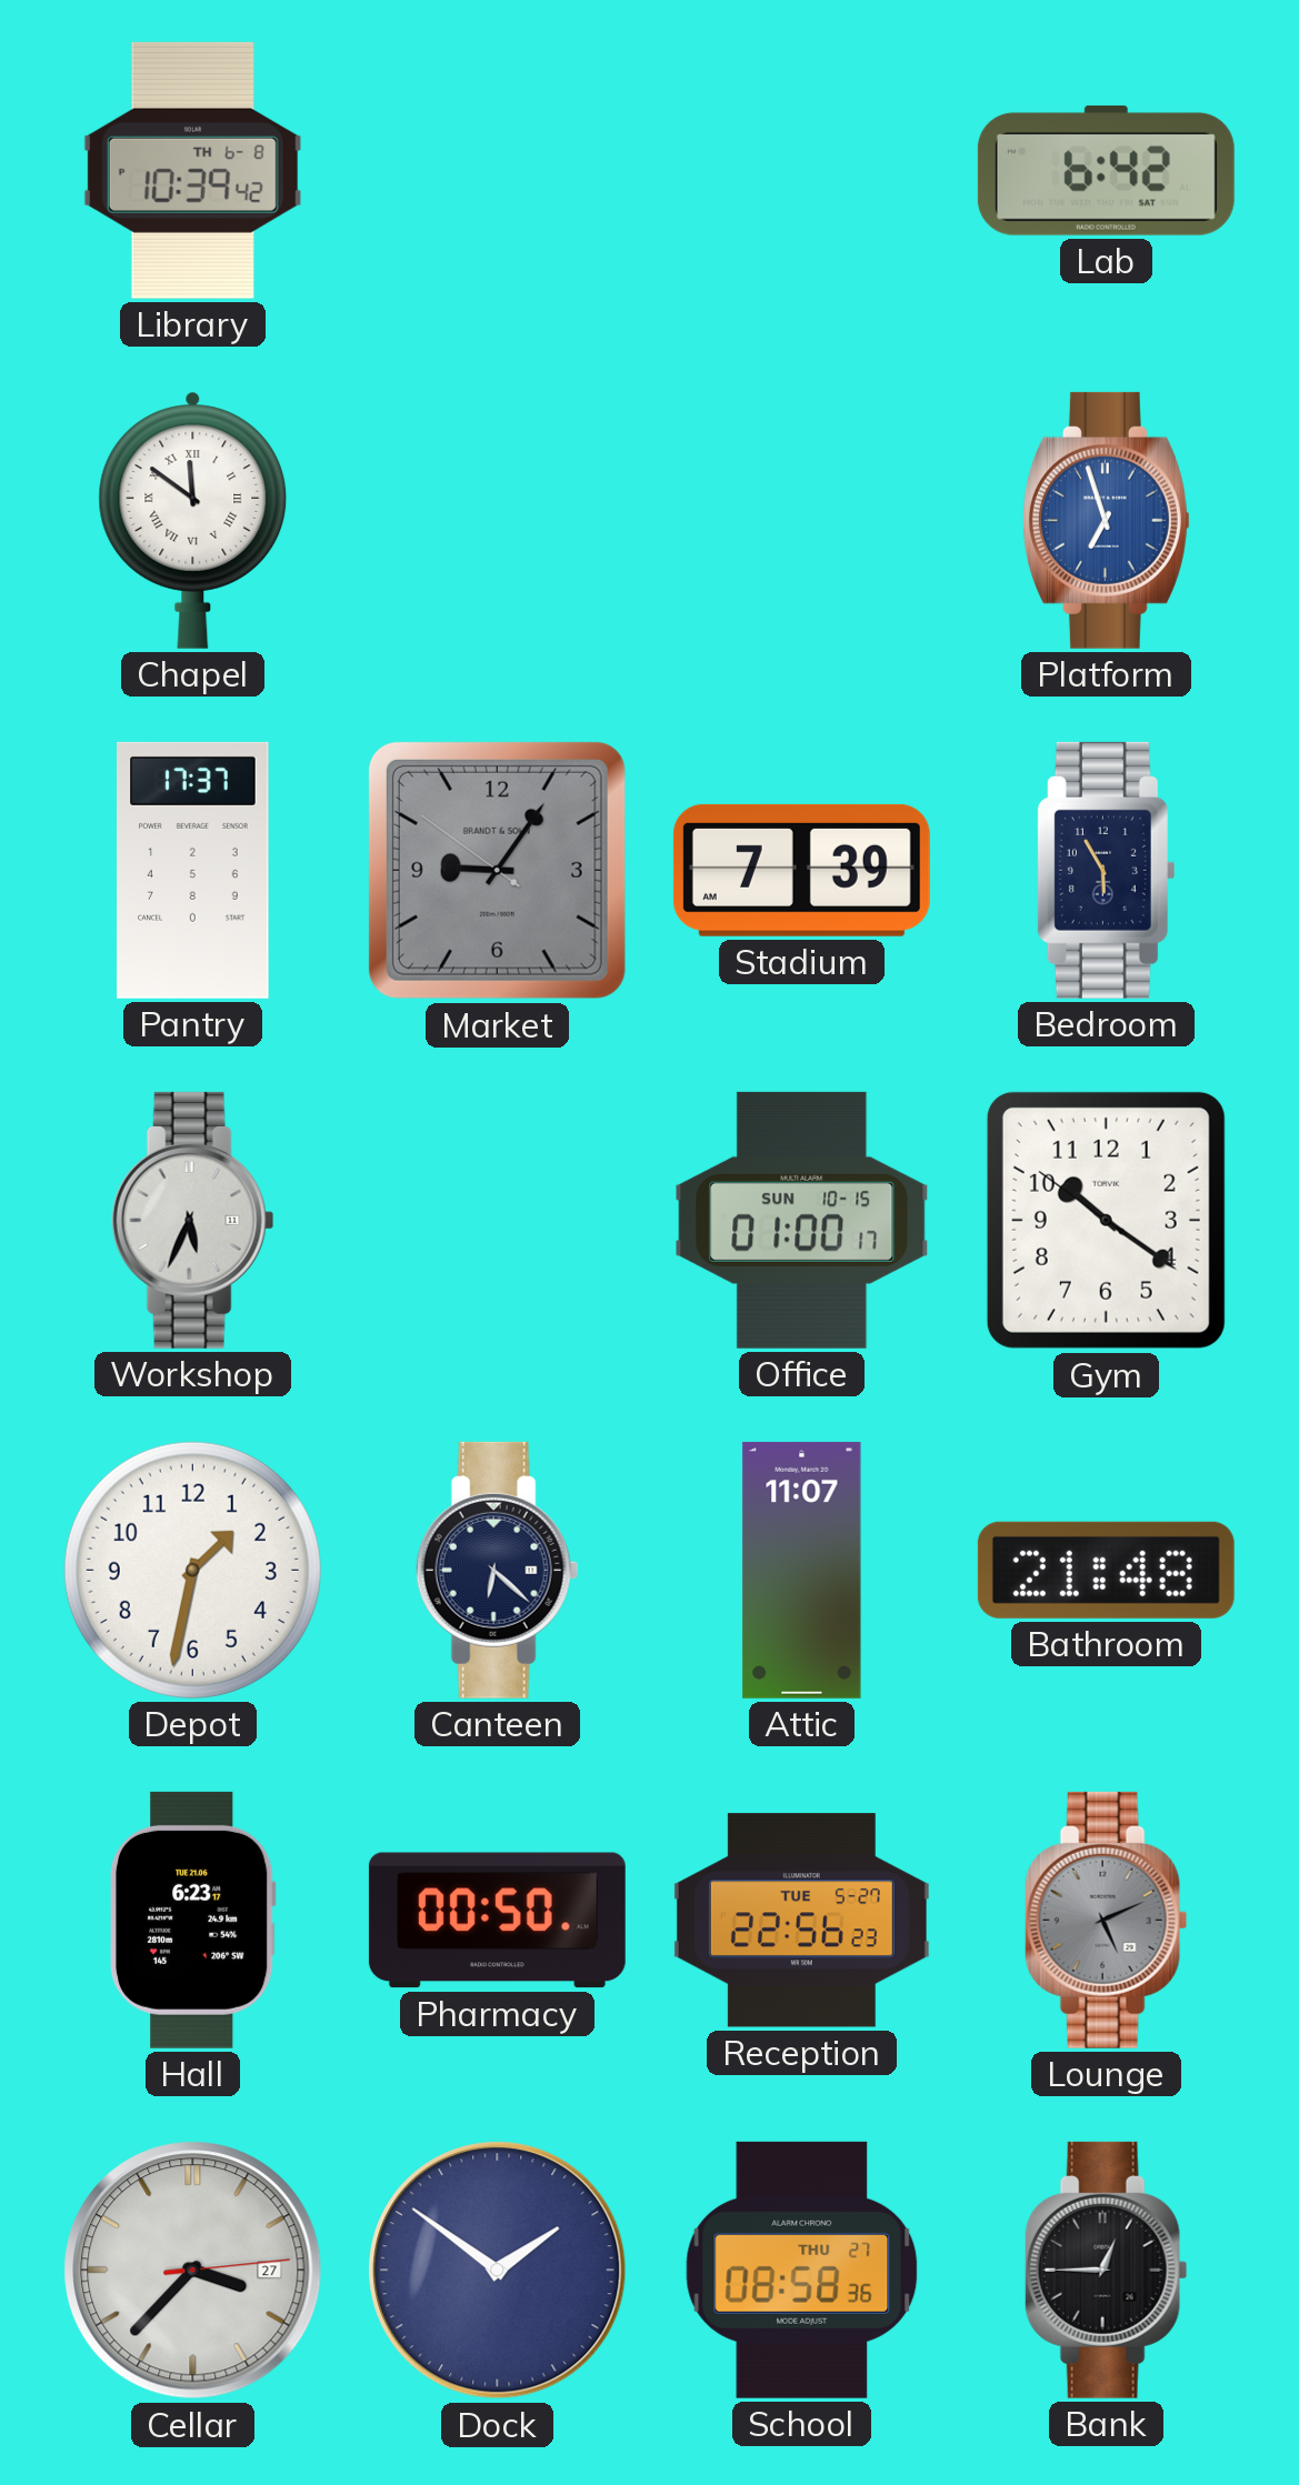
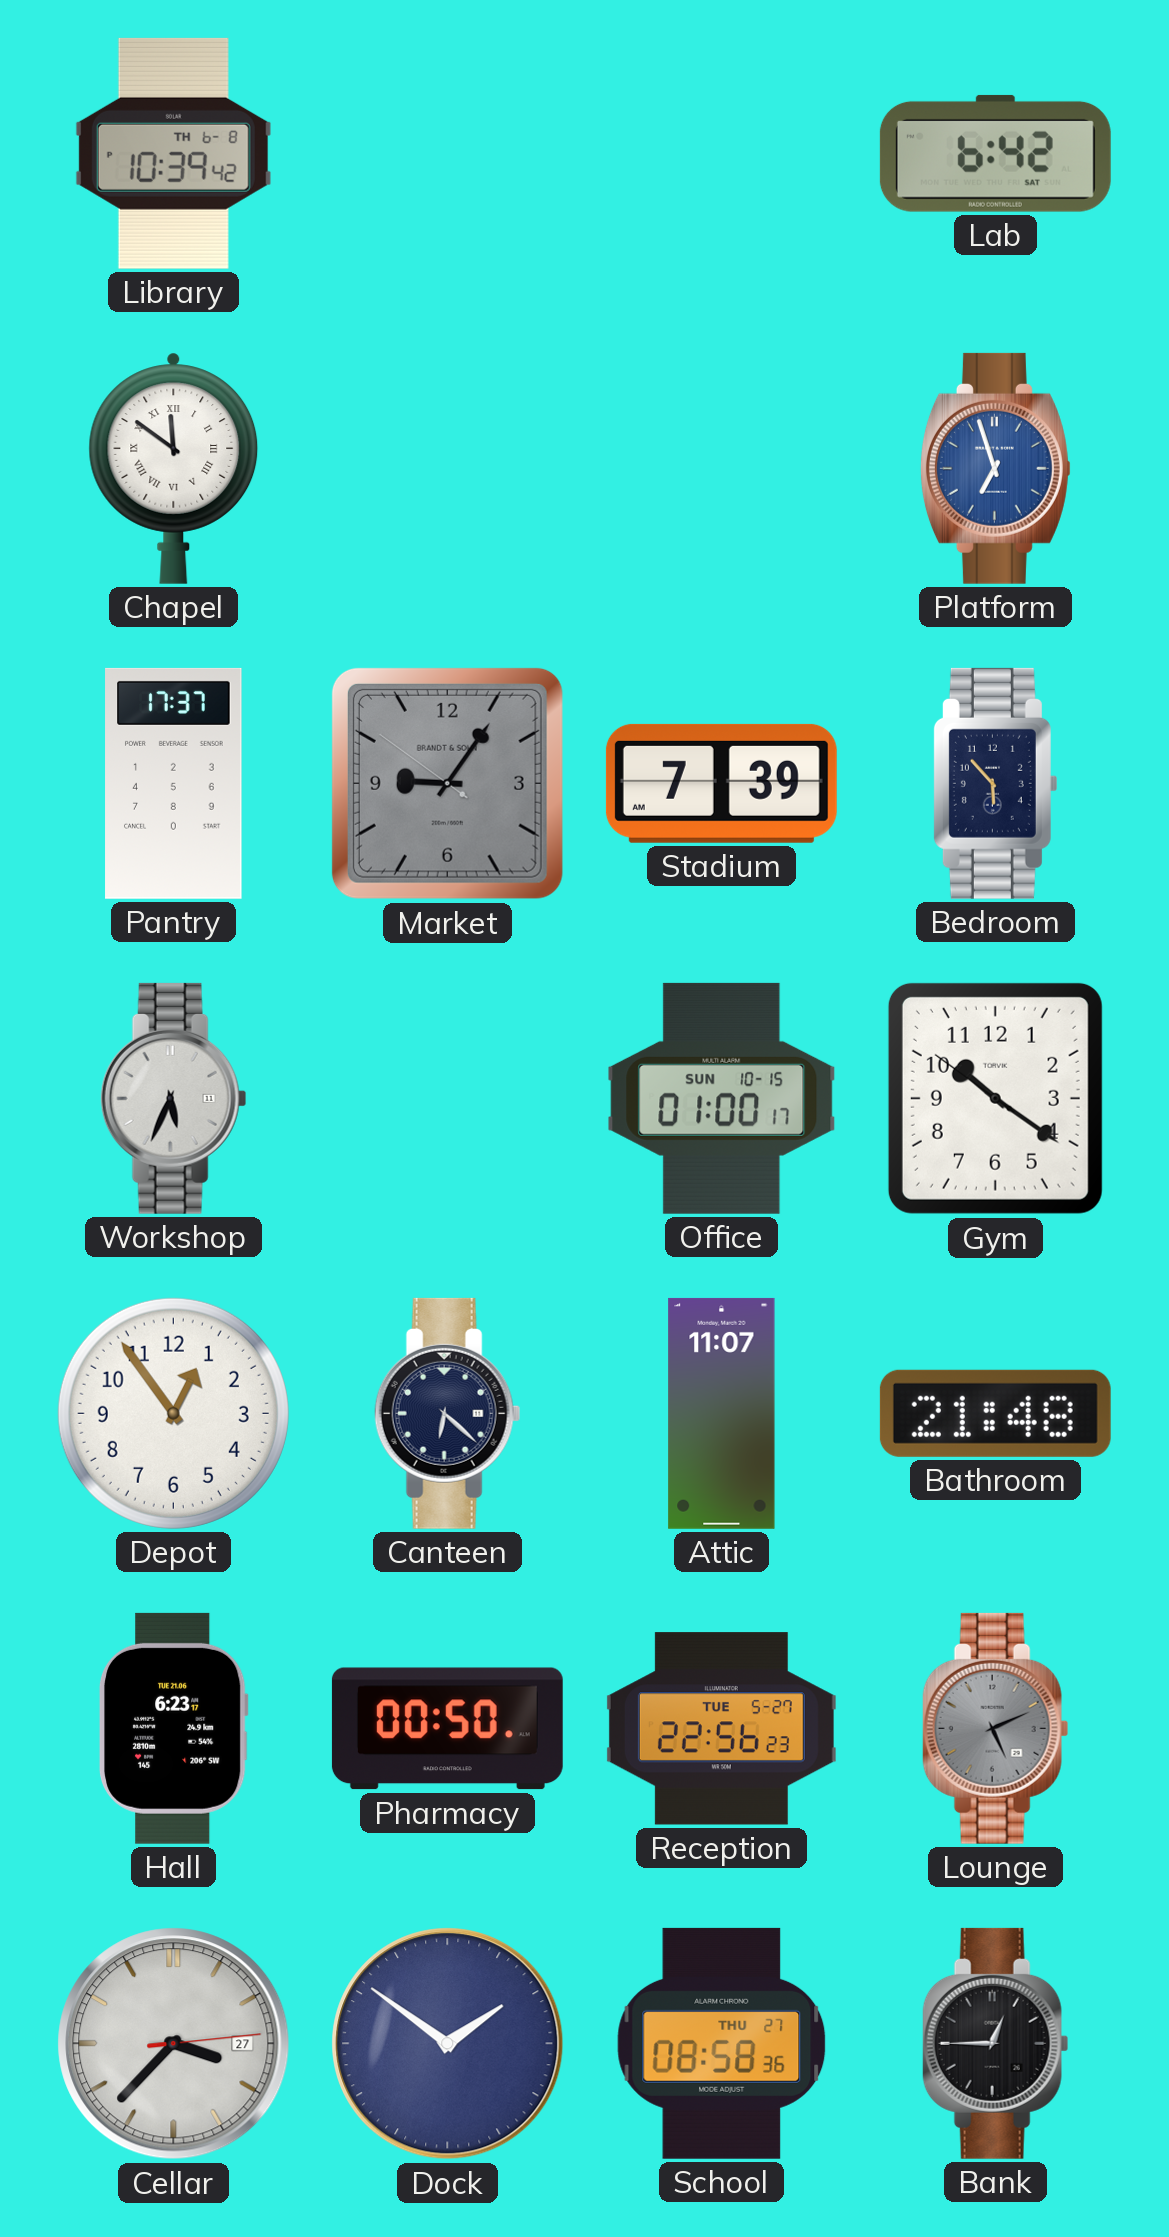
Bedroom: 5:55 -> 5:53 (995, 783)
Depot: 1:32 -> 12:54 (173, 1413)
